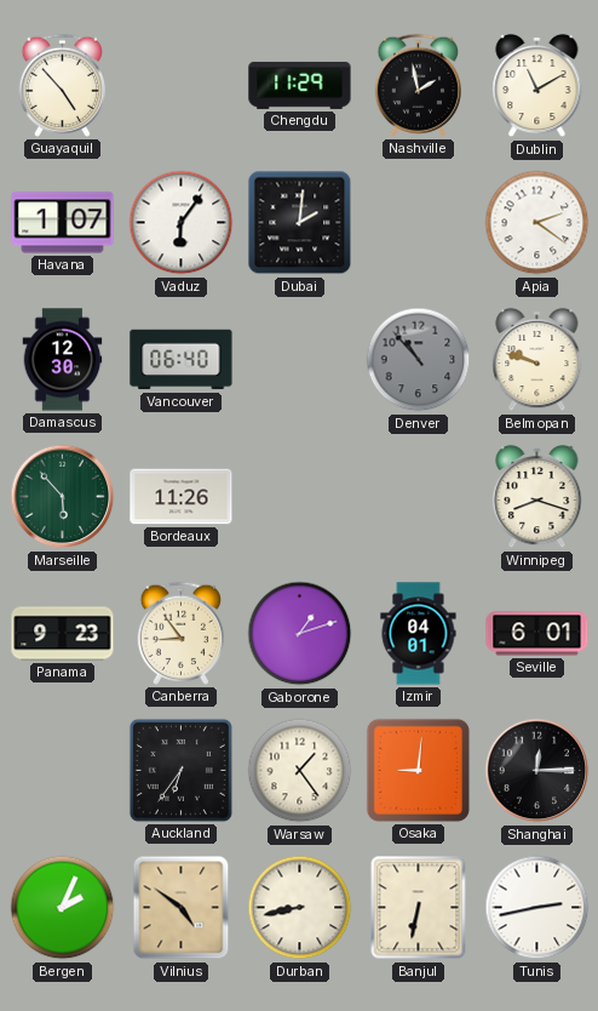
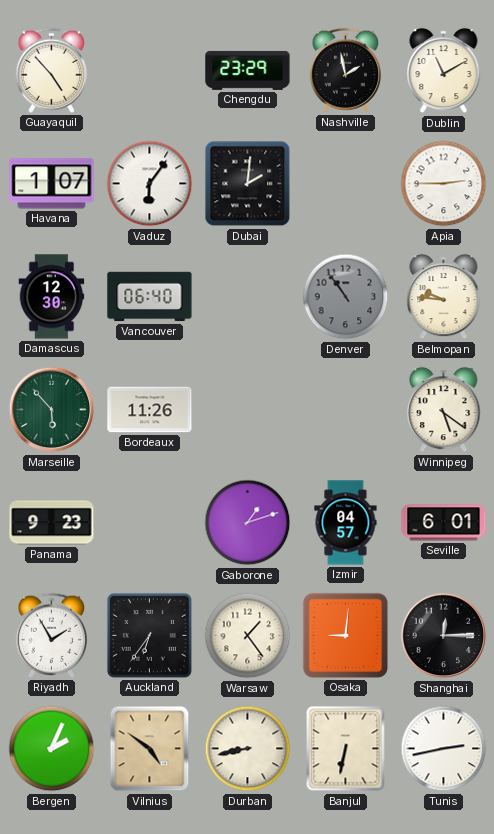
Chengdu: 11:29 -> 23:29 (248, 70)
Apia: 2:21 -> 2:45 (444, 184)
Denver: 10:53 -> 10:54 (346, 297)
Belmopan: 9:48 -> 9:46 (444, 297)
Winnipeg: 8:18 -> 5:21 (444, 410)
Canberra: 8:54 -> none (180, 633)
Izmir: 04:01 -> 04:57 (346, 523)
Riyadh: none -> 1:55 (51, 635)
